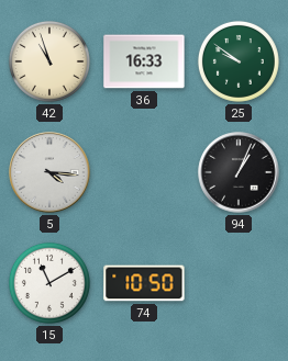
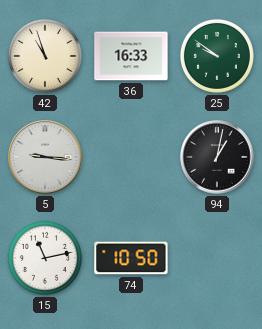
5: 4:16 -> 9:16 (45, 157)
94: 1:04 -> 1:02 (217, 157)
15: 11:10 -> 11:13 (45, 258)
